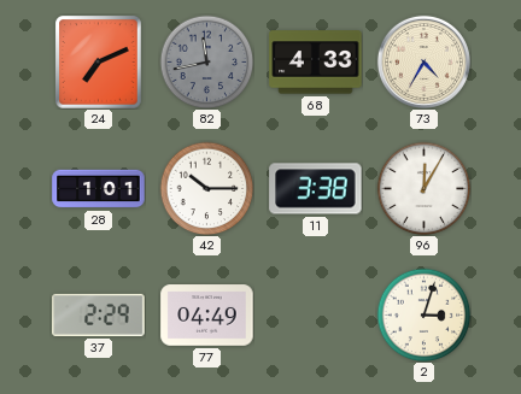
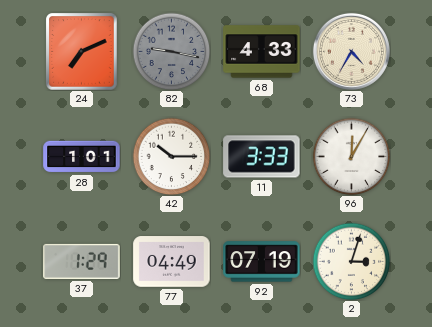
82: 11:43 -> 9:17 (171, 51)
11: 3:38 -> 3:33 (262, 157)
37: 2:29 -> 1:29 (82, 261)
92: none -> 07:19 (262, 262)
